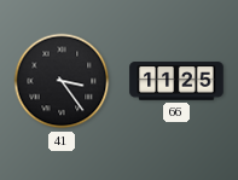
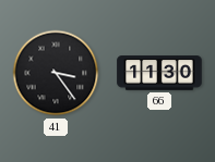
66: 11:25 -> 11:30 (159, 73)
